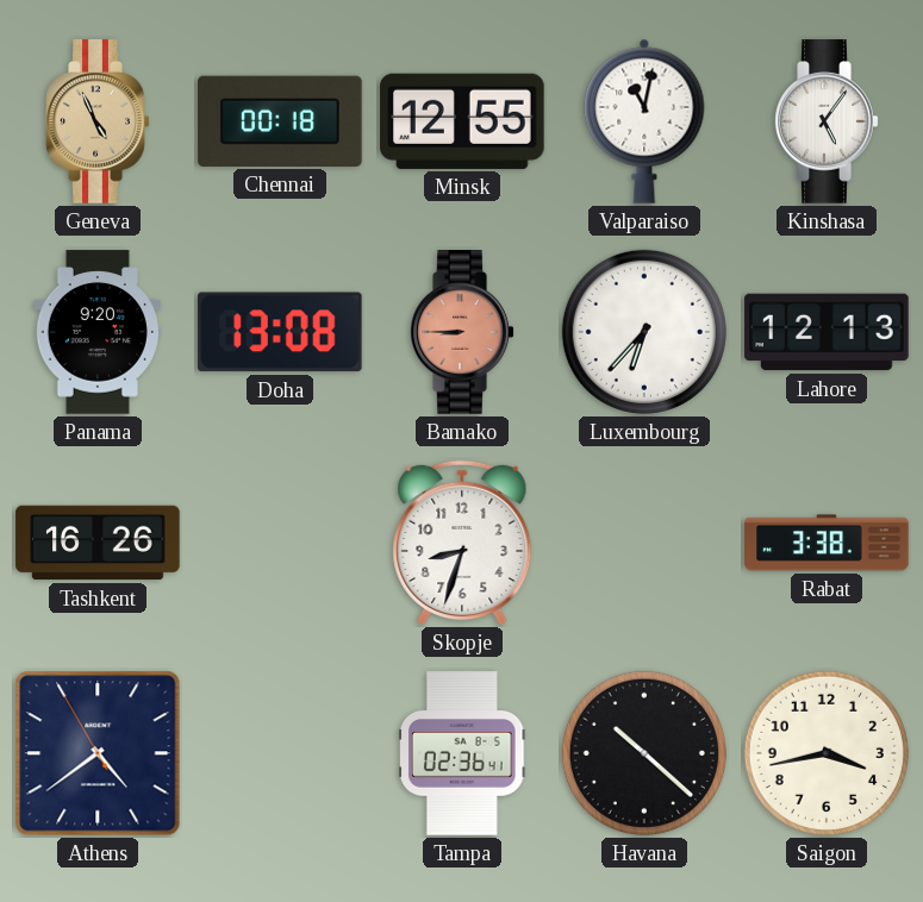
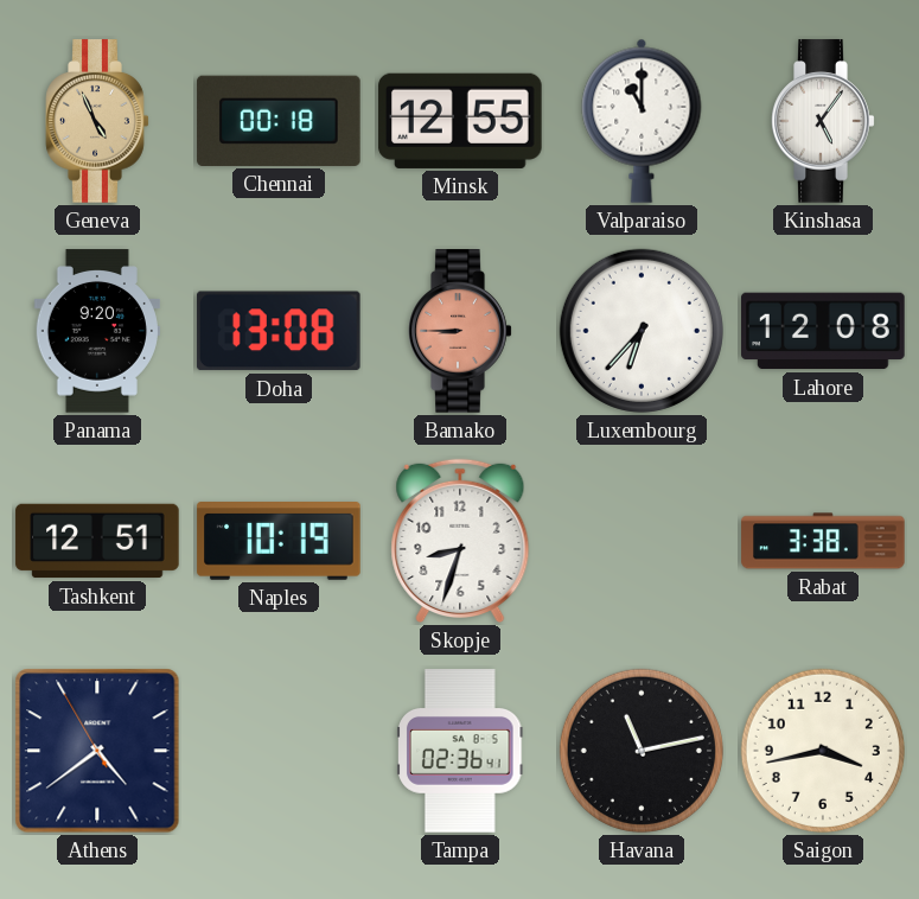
Valparaiso: 11:02 -> 11:00 (642, 121)
Lahore: 12:13 -> 12:08 (823, 331)
Tashkent: 16:26 -> 12:51 (97, 541)
Naples: none -> 10:19 (279, 542)
Havana: 10:22 -> 11:13 (642, 751)
